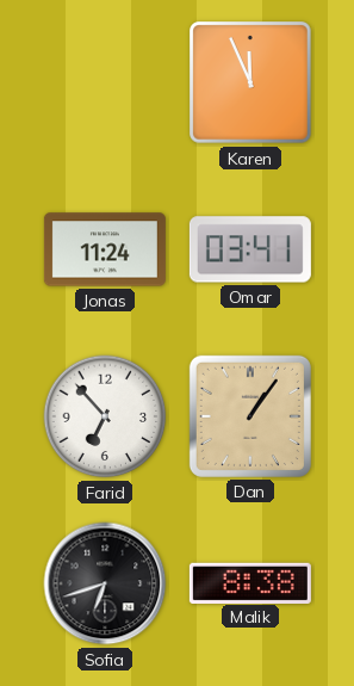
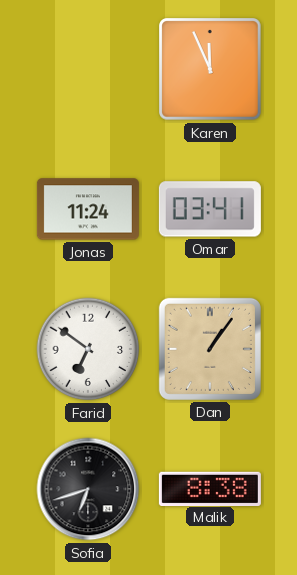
Farid: 6:53 -> 6:51 (88, 349)
